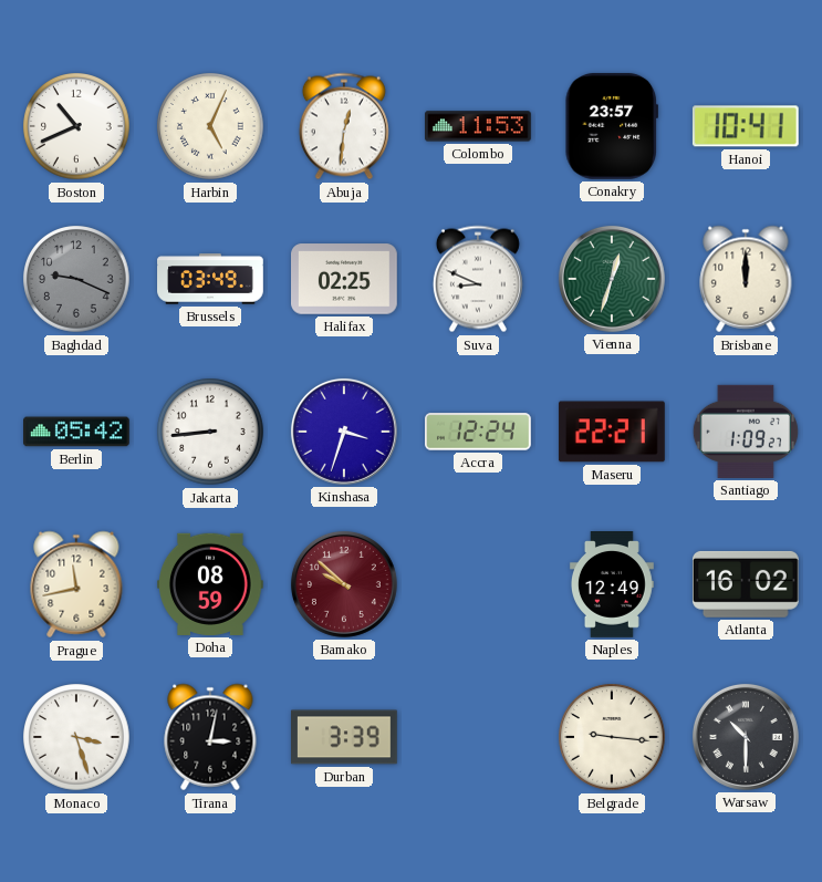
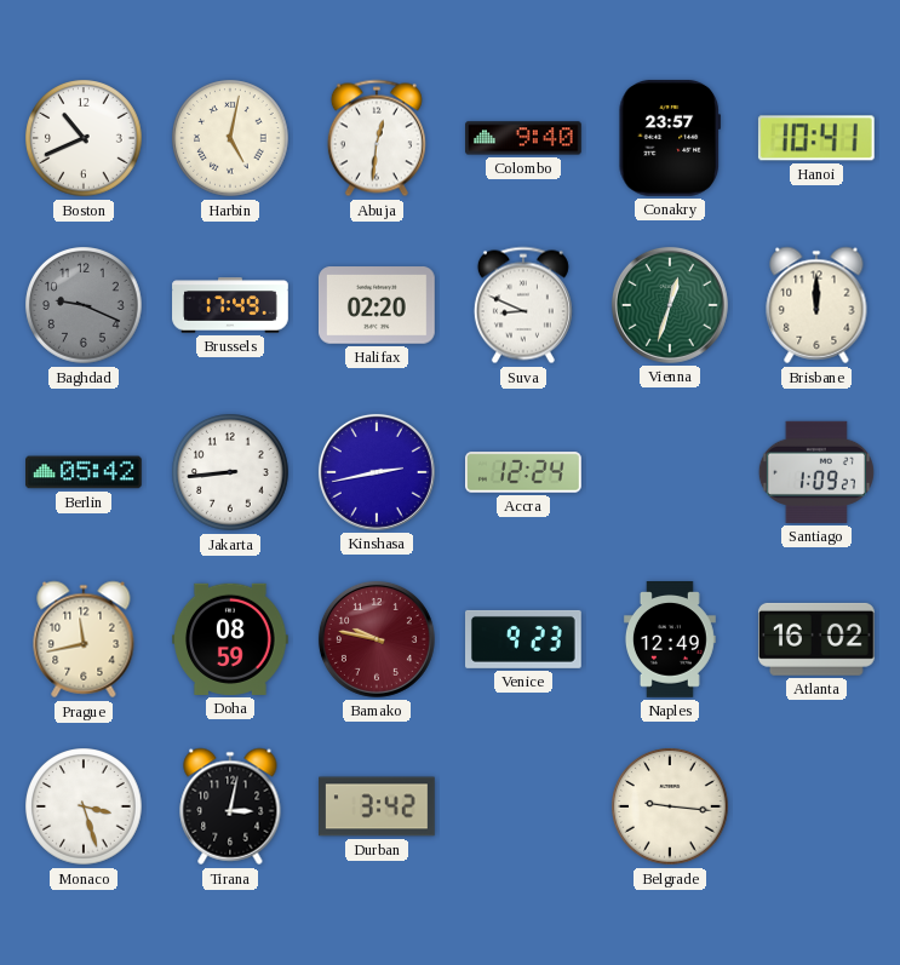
Harbin: 5:04 -> 5:02 (230, 138)
Colombo: 11:53 -> 9:40 (524, 138)
Brussels: 03:49 -> 17:49 (230, 305)
Halifax: 02:25 -> 02:20 (378, 305)
Kinshasa: 3:33 -> 2:43 (377, 472)
Maseru: 22:21 -> none (612, 432)
Bamako: 9:52 -> 9:47 (377, 639)
Venice: none -> 9:23 (524, 639)
Durban: 3:39 -> 3:42 (378, 806)
Warsaw: 10:30 -> none (746, 737)
